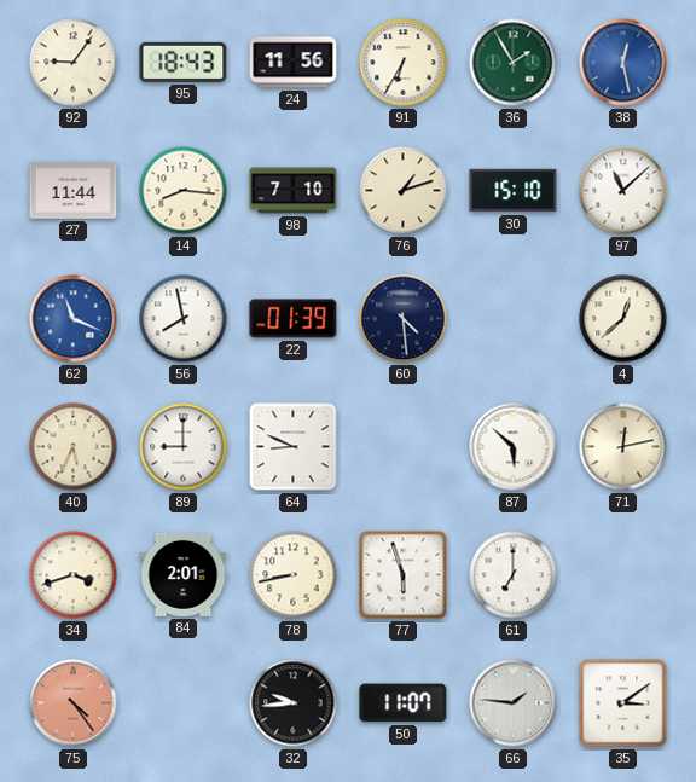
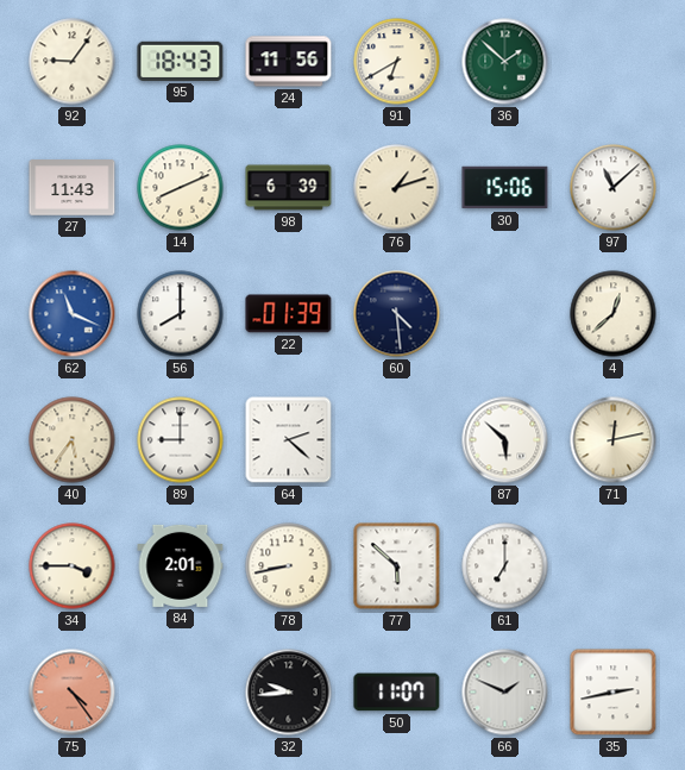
91: 6:35 -> 6:40 (397, 62)
36: 1:55 -> 1:52 (505, 62)
38: 12:28 -> none (623, 63)
27: 11:44 -> 11:43 (73, 188)
14: 8:16 -> 8:11 (181, 188)
98: 7:10 -> 6:39 (289, 188)
30: 15:10 -> 15:06 (505, 188)
56: 7:58 -> 8:00 (181, 314)
40: 5:34 -> 5:36 (73, 440)
64: 8:49 -> 2:22 (289, 440)
34: 3:42 -> 3:45 (73, 566)
77: 5:57 -> 5:52 (397, 566)
66: 1:46 -> 1:49 (505, 693)
35: 3:09 -> 2:43 (614, 693)
